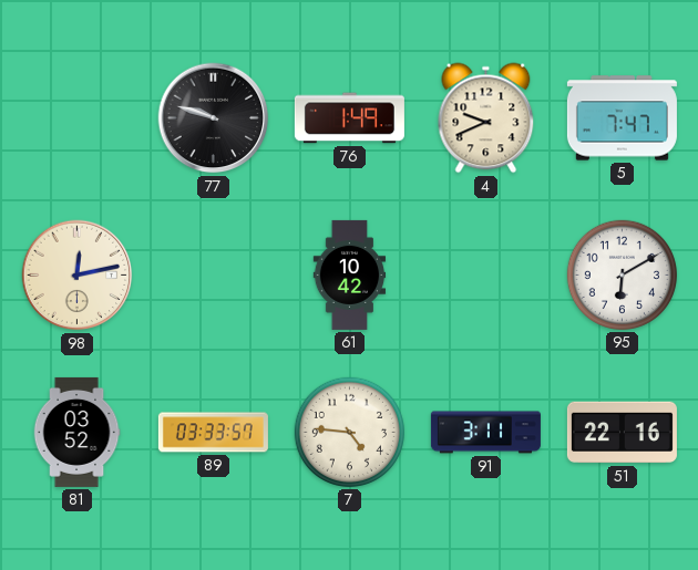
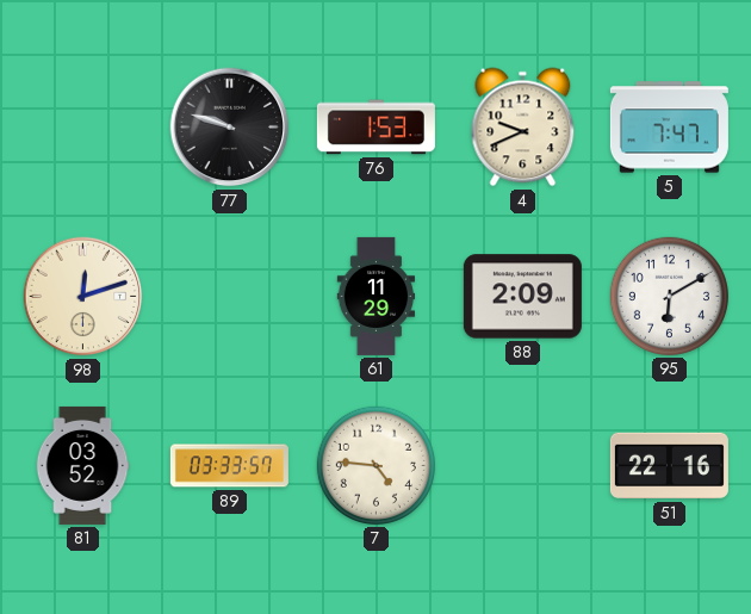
76: 1:49 -> 1:53 (375, 128)
98: 12:13 -> 12:12 (83, 297)
61: 10:42 -> 11:29 (377, 296)
88: none -> 2:09 (522, 297)
91: 3:11 -> none (485, 433)
